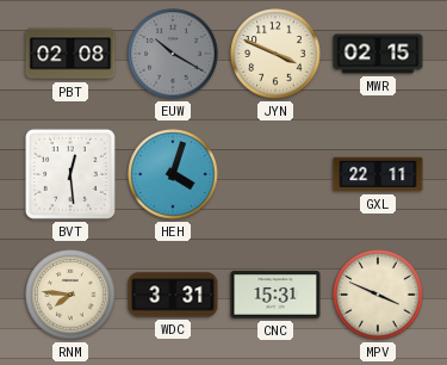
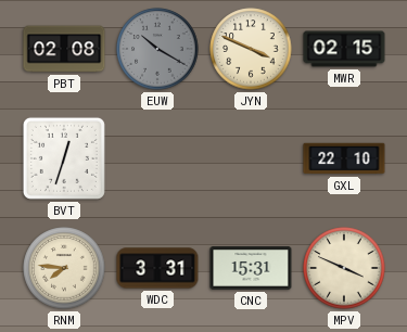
BVT: 12:29 -> 12:33 (64, 158)
HEH: 4:03 -> none (173, 174)
GXL: 22:11 -> 22:10 (344, 158)
